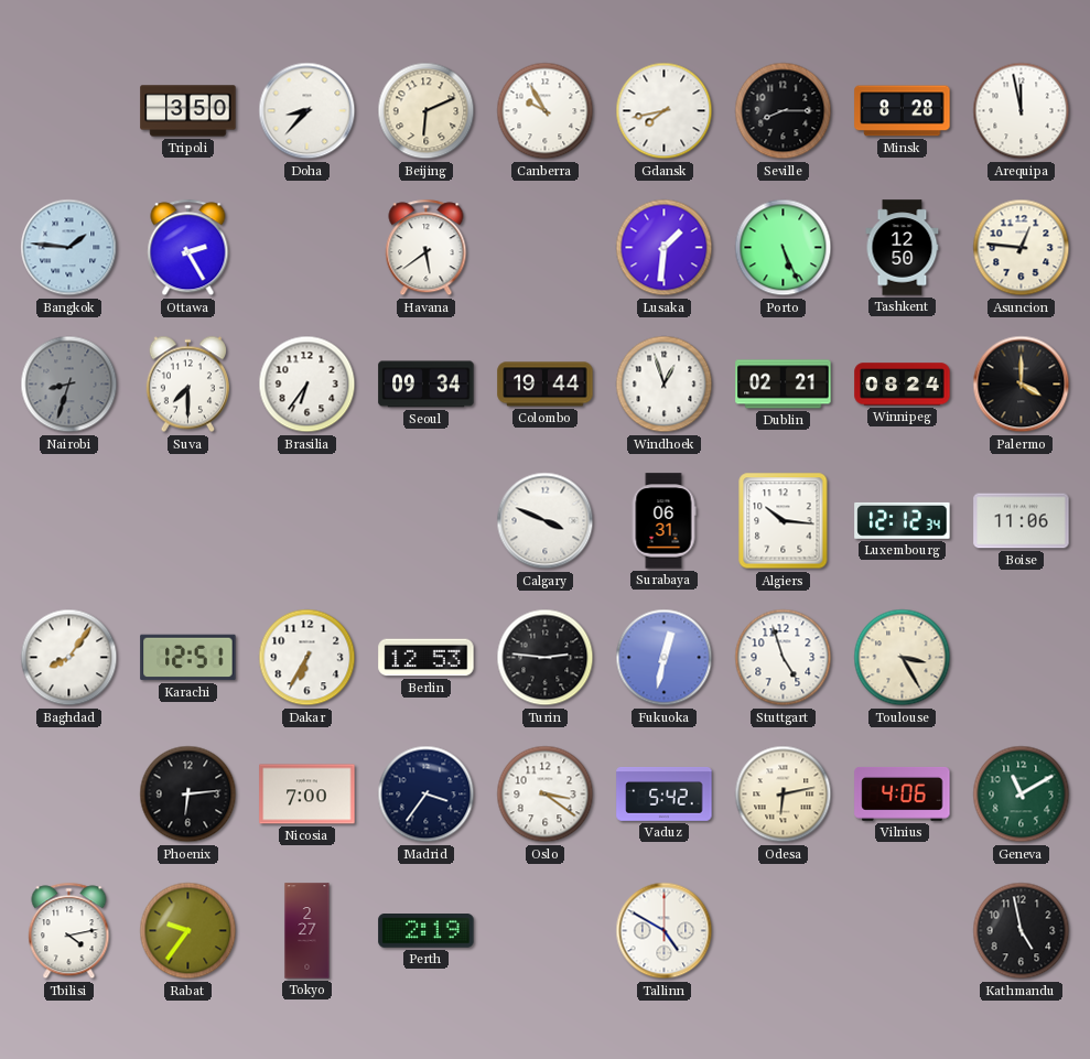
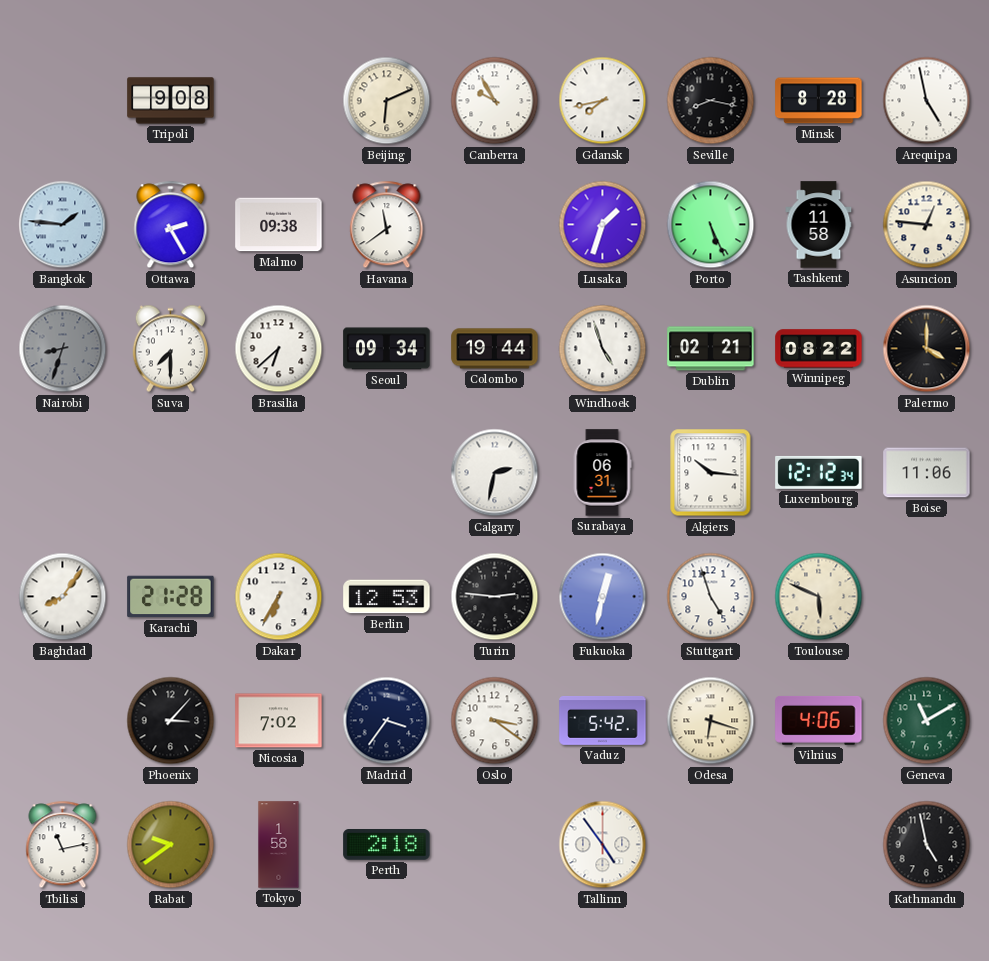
Tripoli: 3:50 -> 9:08 (171, 101)
Doha: 8:37 -> none (307, 111)
Seville: 8:15 -> 8:17 (711, 101)
Arequipa: 11:58 -> 4:58 (927, 101)
Malmo: none -> 09:38 (279, 225)
Havana: 5:39 -> 11:39 (387, 225)
Lusaka: 1:31 -> 1:33 (603, 225)
Tashkent: 12:50 -> 11:58 (819, 225)
Brasilia: 6:36 -> 6:38 (279, 349)
Windhoek: 12:57 -> 4:57 (603, 349)
Winnipeg: 08:24 -> 08:22 (819, 349)
Calgary: 3:49 -> 2:32 (495, 473)
Karachi: 12:51 -> 21:28 (171, 597)
Toulouse: 3:25 -> 5:49 (819, 597)
Phoenix: 6:14 -> 3:07 (171, 721)
Nicosia: 7:00 -> 7:02 (279, 721)
Odesa: 6:13 -> 6:18 (711, 721)
Tbilisi: 4:13 -> 11:13 (63, 845)
Rabat: 9:36 -> 9:39 (171, 845)
Tokyo: 2:27 -> 1:58 (279, 845)
Perth: 2:19 -> 2:18 (387, 845)
Tallinn: 4:50 -> 4:54 (603, 845)
